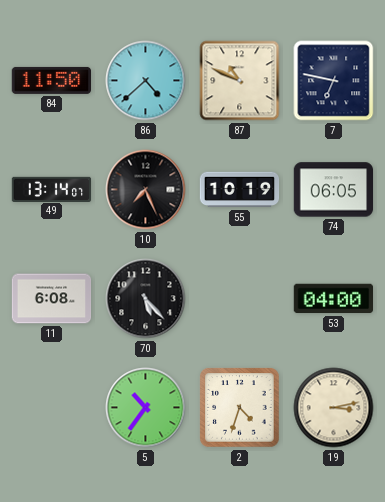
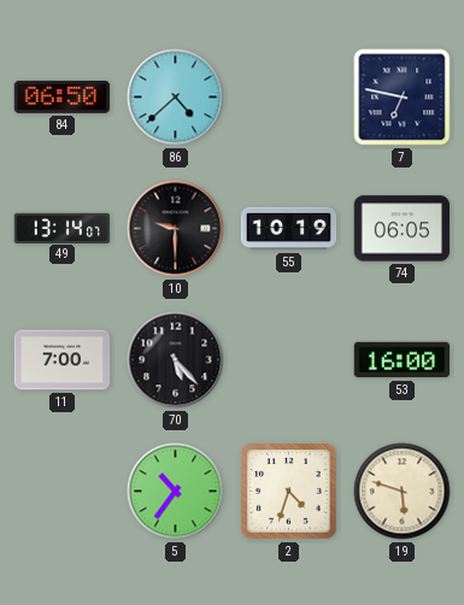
84: 11:50 -> 06:50 (63, 96)
87: 10:49 -> none (240, 81)
10: 7:26 -> 9:30 (176, 229)
11: 6:08 -> 7:00 (63, 360)
53: 04:00 -> 16:00 (401, 360)
19: 3:13 -> 5:48 (403, 492)
